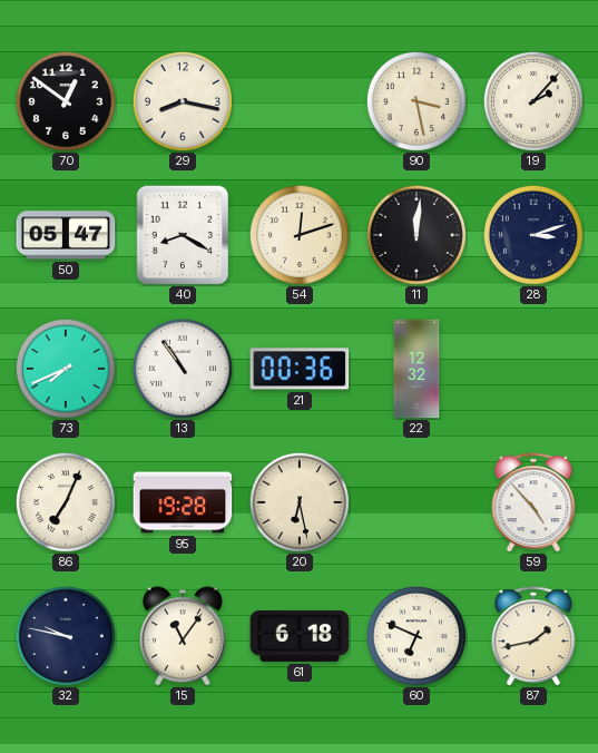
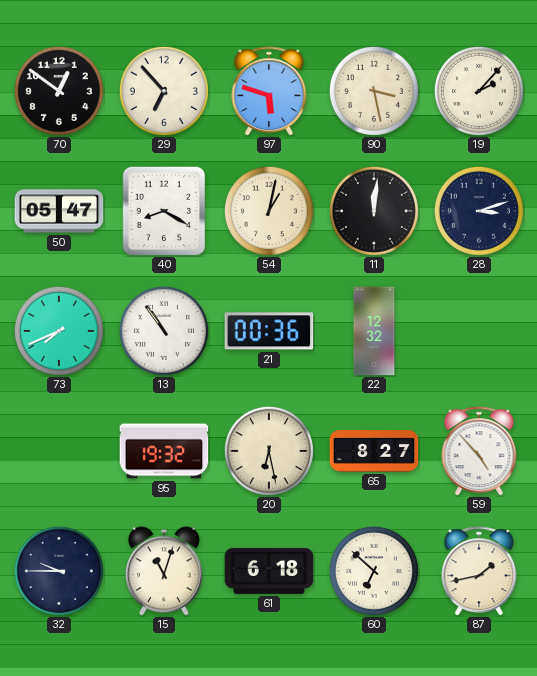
29: 8:17 -> 6:53 (164, 91)
97: none -> 5:48 (269, 91)
54: 12:12 -> 1:02 (269, 211)
86: 7:04 -> none (66, 502)
95: 19:28 -> 19:32 (164, 451)
65: none -> 8:27 (374, 451)
32: 9:47 -> 9:45 (59, 571)
15: 11:06 -> 11:03 (164, 571)
60: 6:49 -> 6:52 (374, 571)
